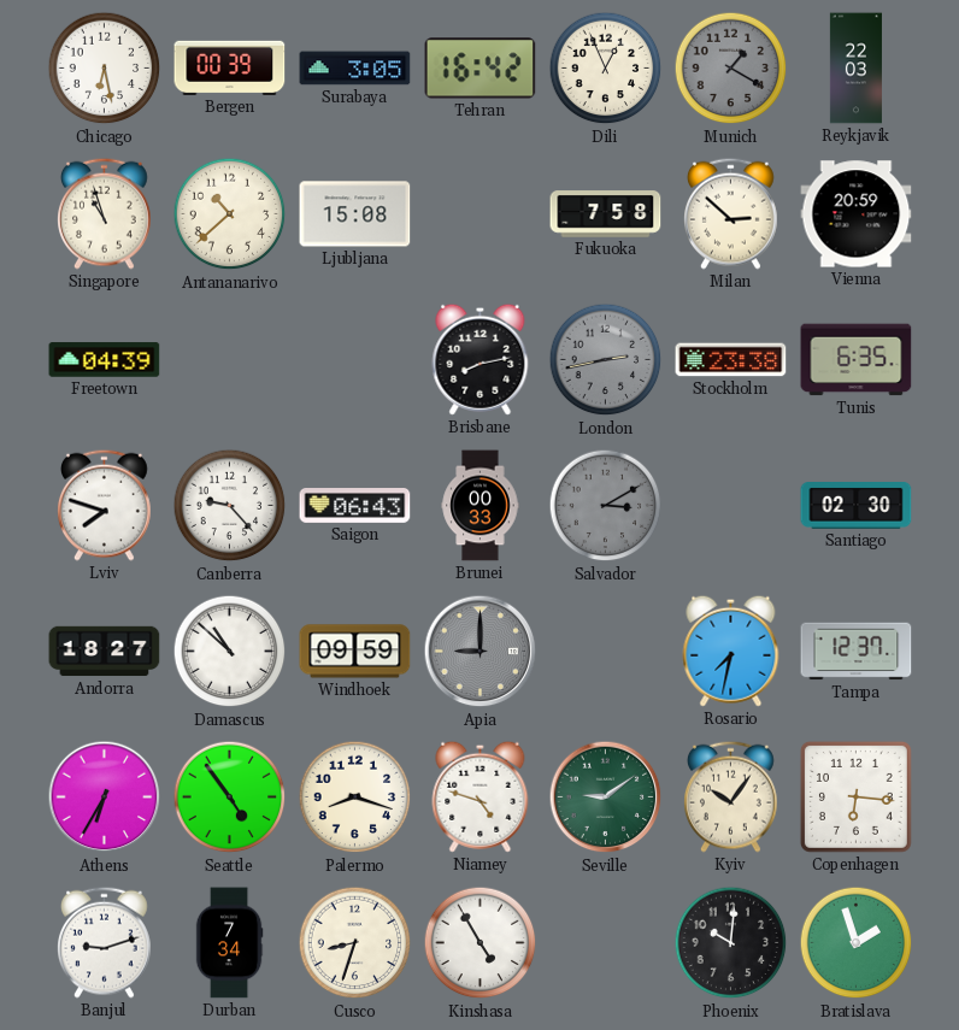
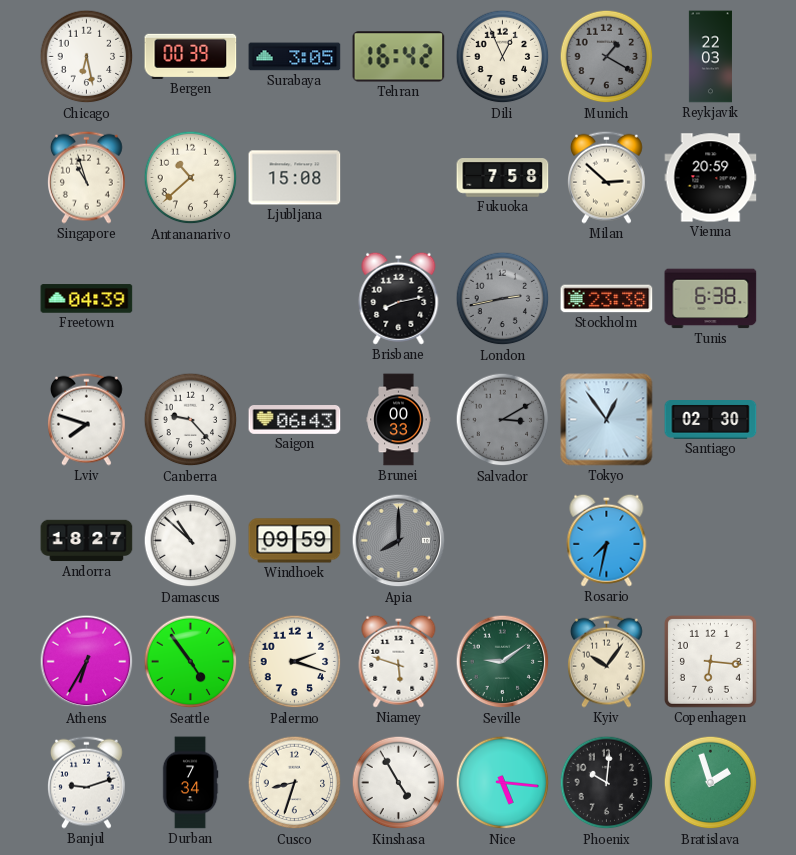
Tunis: 6:35 -> 6:38 (711, 299)
Tokyo: none -> 12:54 (607, 420)
Apia: 9:00 -> 8:00 (399, 541)
Tampa: 12:37 -> none (857, 652)
Palermo: 8:18 -> 2:18 (295, 662)
Niamey: 4:48 -> 5:48 (399, 661)
Nice: none -> 5:16 (503, 783)
